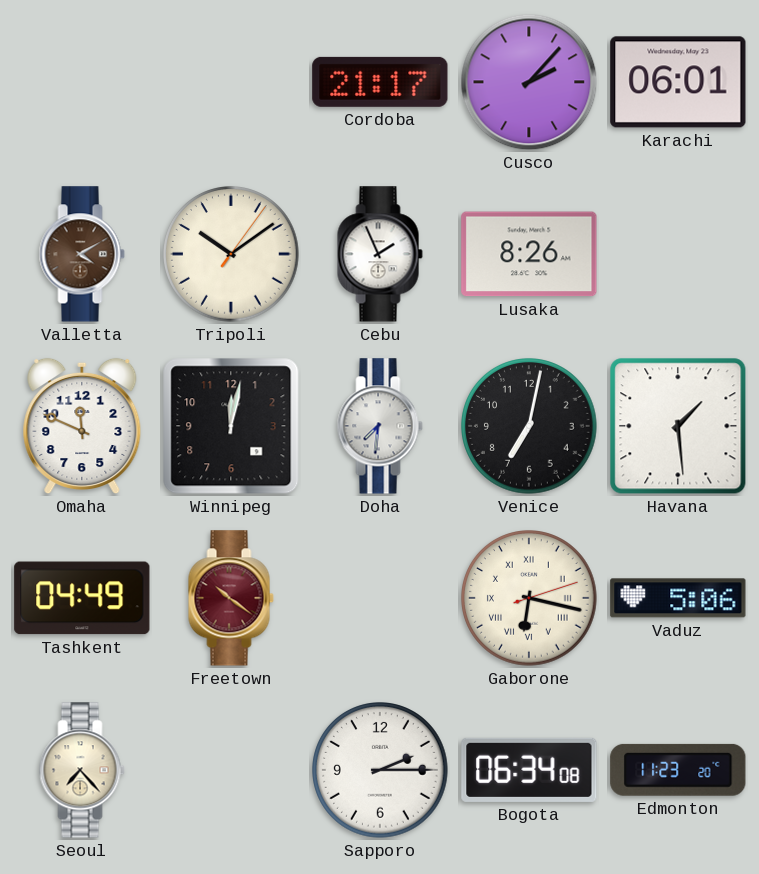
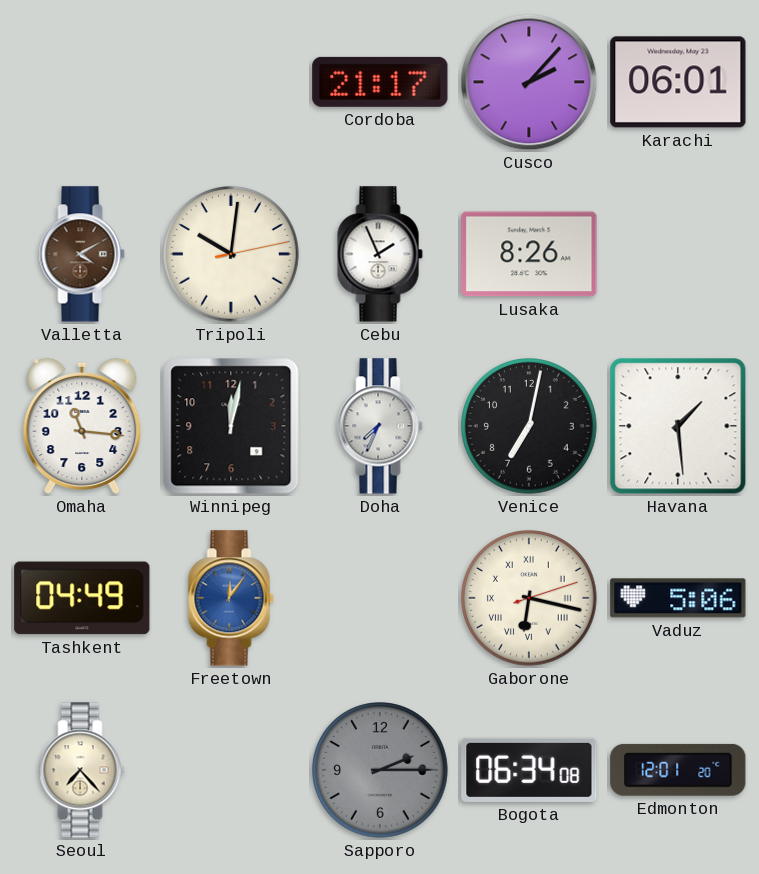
Tripoli: 10:09 -> 10:01 (232, 255)
Omaha: 11:49 -> 11:16 (82, 426)
Doha: 7:31 -> 7:34 (380, 426)
Freetown: 10:21 -> 12:06 (231, 598)
Freetown dial: burgundy -> blue (231, 598)
Sapporo dial: white -> grey (381, 771)
Edmonton: 11:23 -> 12:01 (678, 770)
